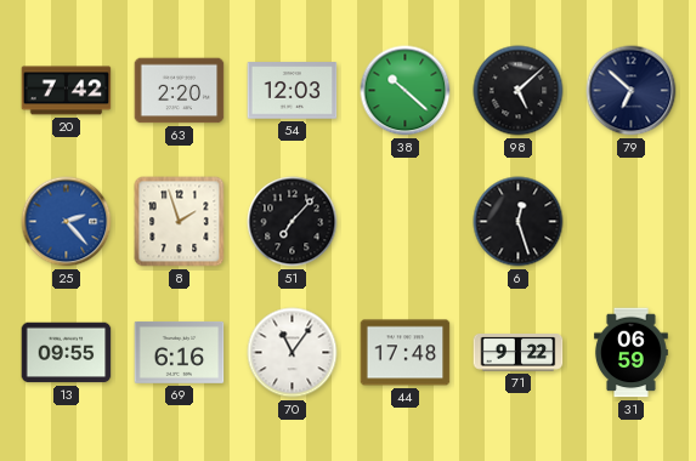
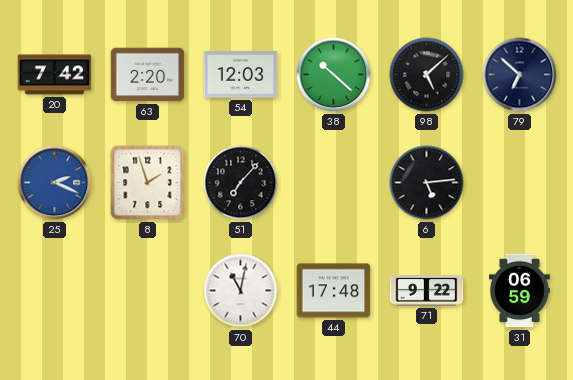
25: 2:23 -> 2:19 (55, 183)
6: 12:27 -> 5:14 (427, 183)
13: 09:55 -> none (67, 353)
69: 6:16 -> none (180, 352)
70: 11:06 -> 11:02 (241, 291)
